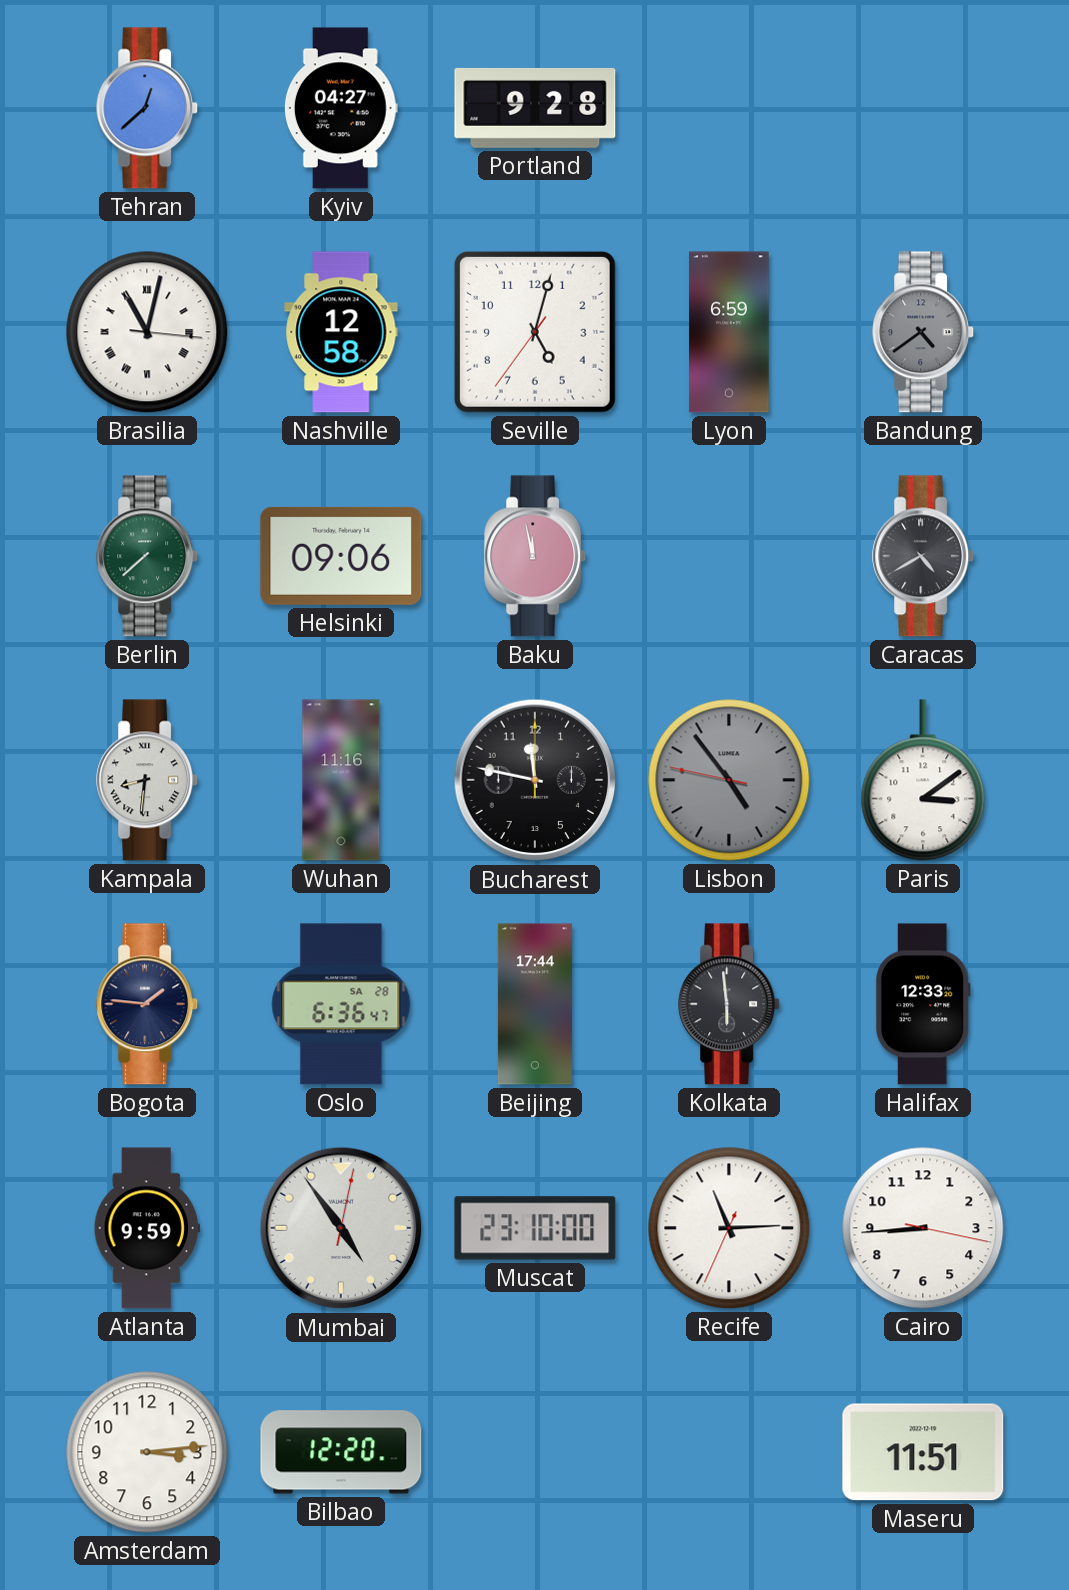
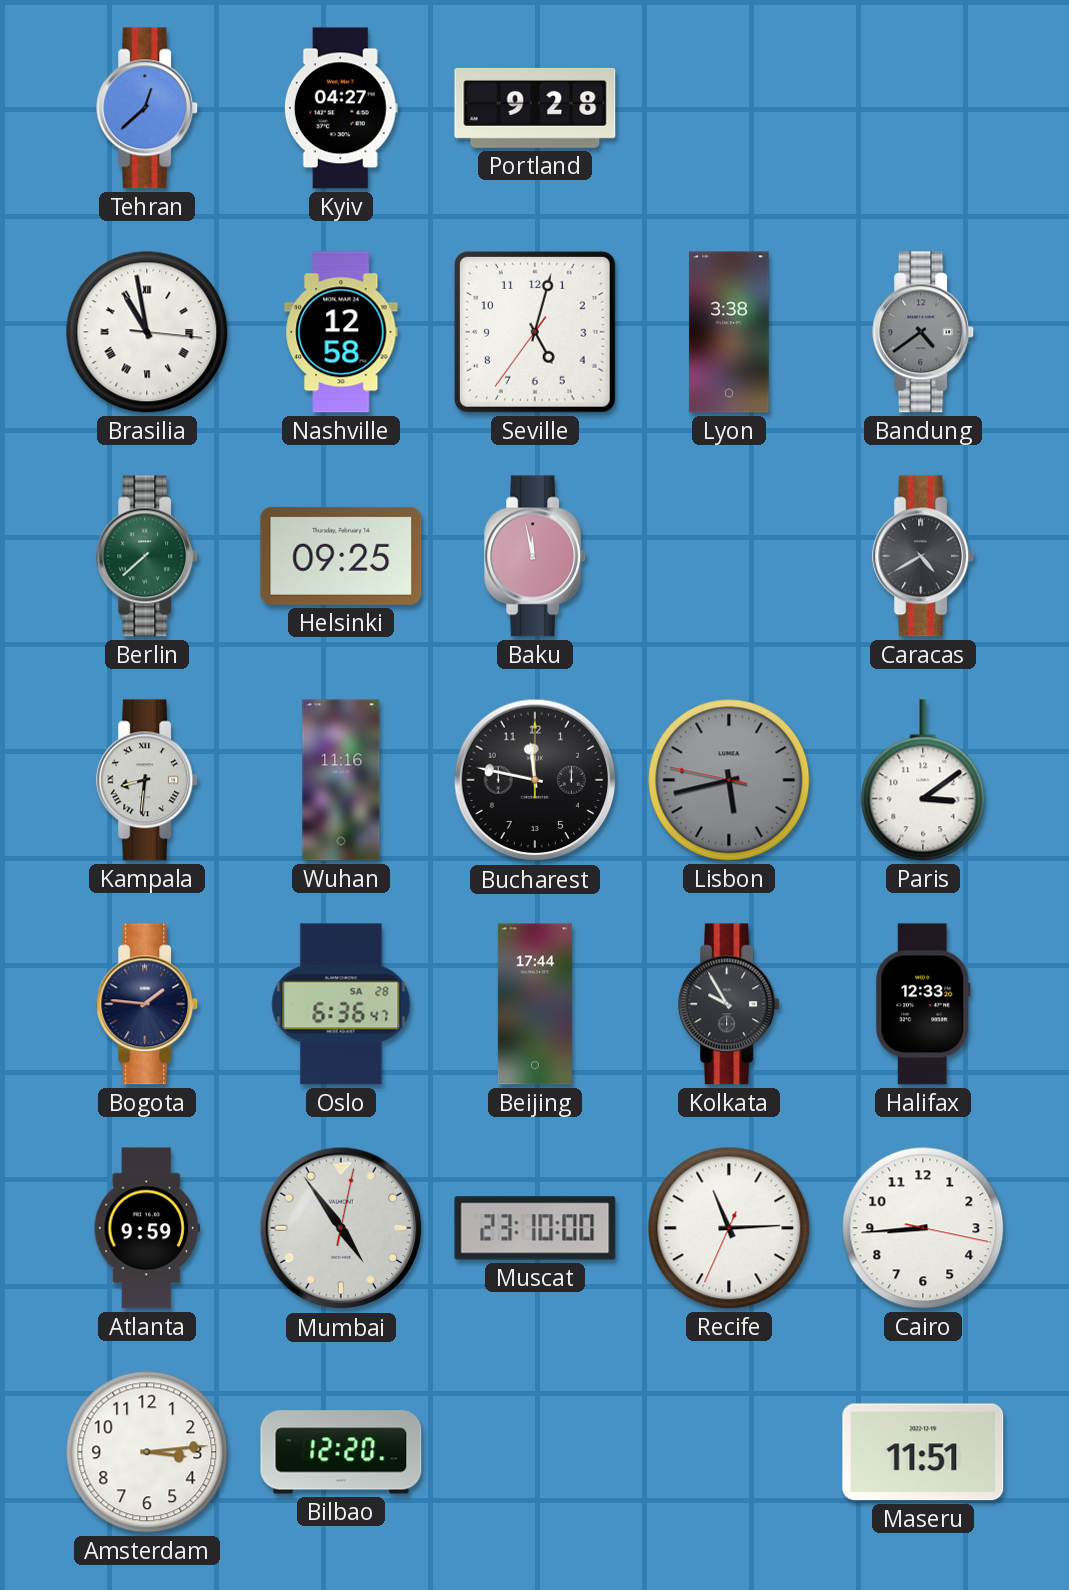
Brasilia: 11:02 -> 10:58 (147, 332)
Lyon: 6:59 -> 3:38 (729, 332)
Helsinki: 09:06 -> 09:25 (341, 556)
Lisbon: 4:53 -> 5:42 (729, 780)
Kolkata: 5:59 -> 9:55 (730, 1004)
